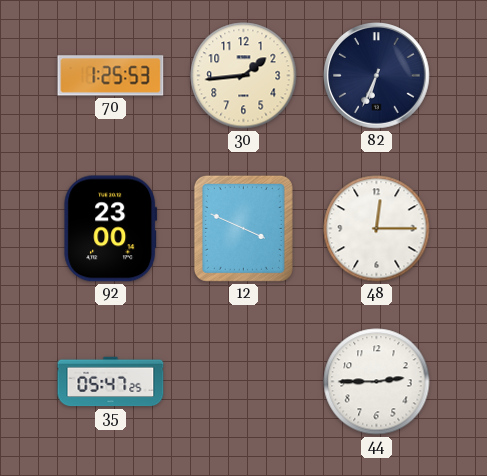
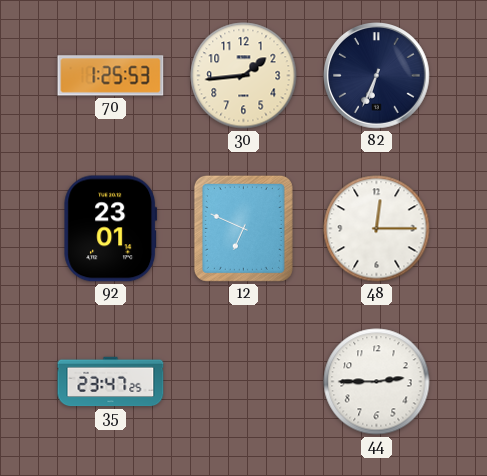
92: 23:00 -> 23:01 (111, 229)
12: 3:49 -> 6:49 (243, 228)
35: 05:47 -> 23:47 (111, 382)
